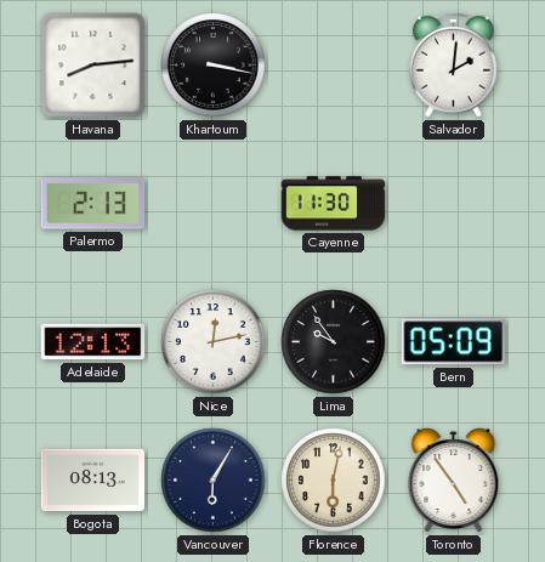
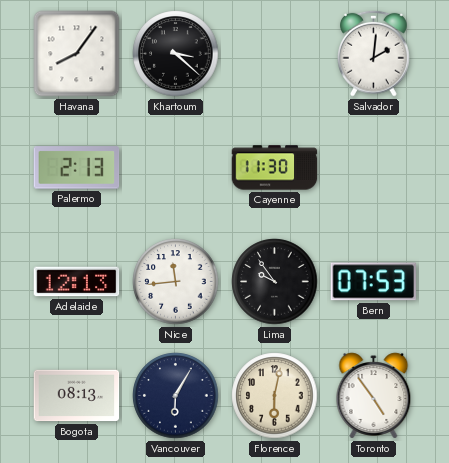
Havana: 8:14 -> 8:06 (77, 54)
Khartoum: 3:17 -> 3:22 (176, 54)
Nice: 12:13 -> 11:44 (176, 282)
Bern: 05:09 -> 07:53 (374, 282)
